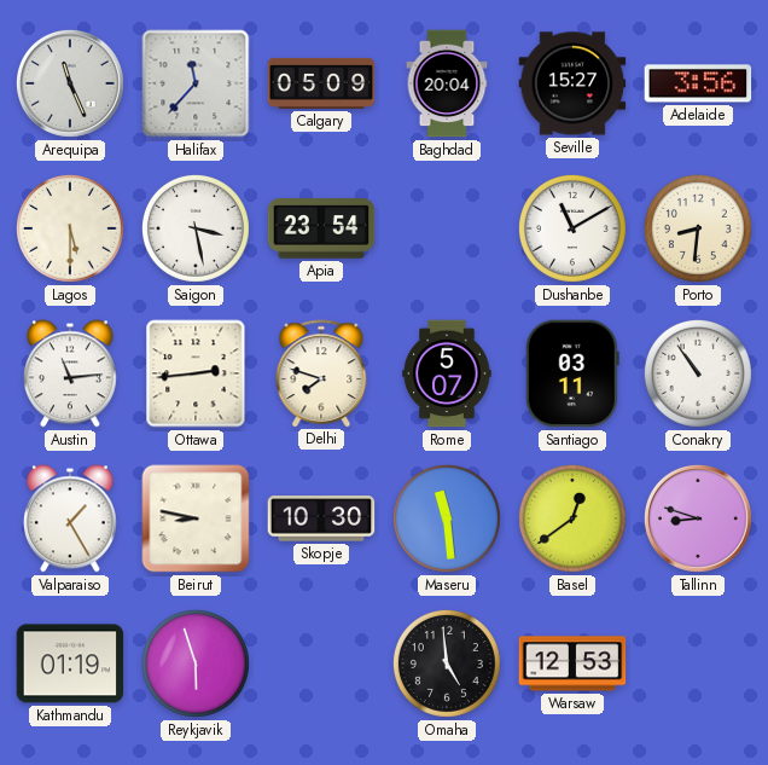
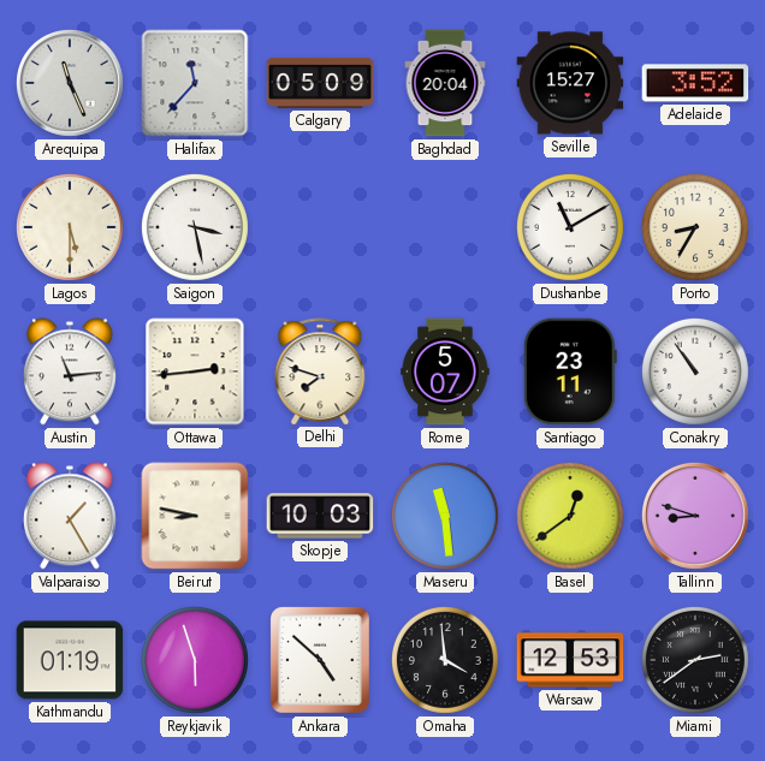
Adelaide: 3:56 -> 3:52 (695, 83)
Apia: 23:54 -> none (321, 228)
Porto: 8:31 -> 8:35 (695, 227)
Santiago: 03:11 -> 23:11 (570, 371)
Skopje: 10:30 -> 10:03 (320, 516)
Ankara: none -> 4:52 (321, 661)
Omaha: 4:59 -> 3:59 (445, 660)
Miami: none -> 2:39 (695, 660)
